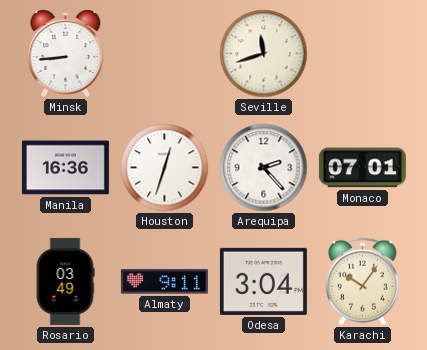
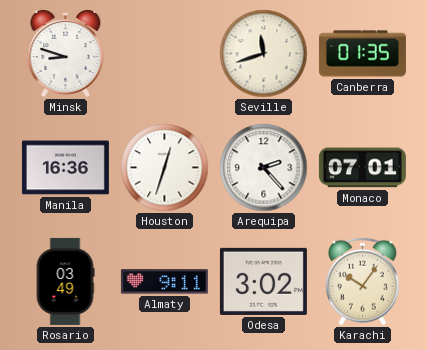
Minsk: 8:44 -> 8:48 (66, 54)
Canberra: none -> 01:35 (362, 54)
Odesa: 3:04 -> 3:02 (263, 281)
